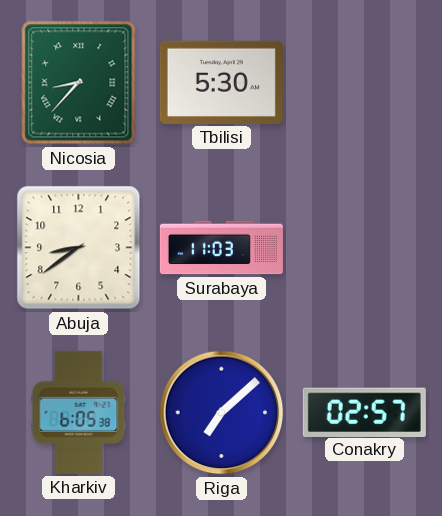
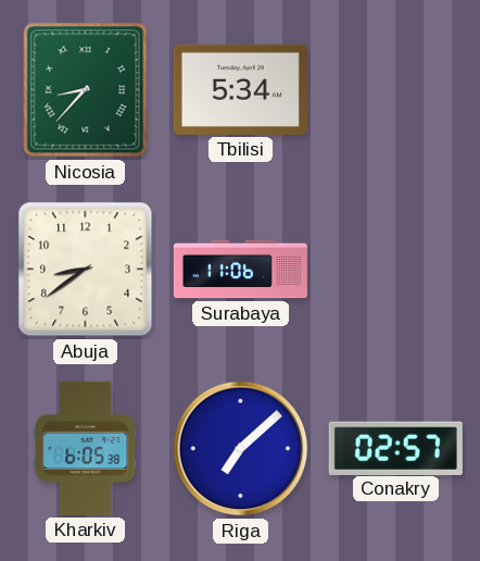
Tbilisi: 5:30 -> 5:34 (240, 89)
Surabaya: 11:03 -> 11:06 (240, 270)
